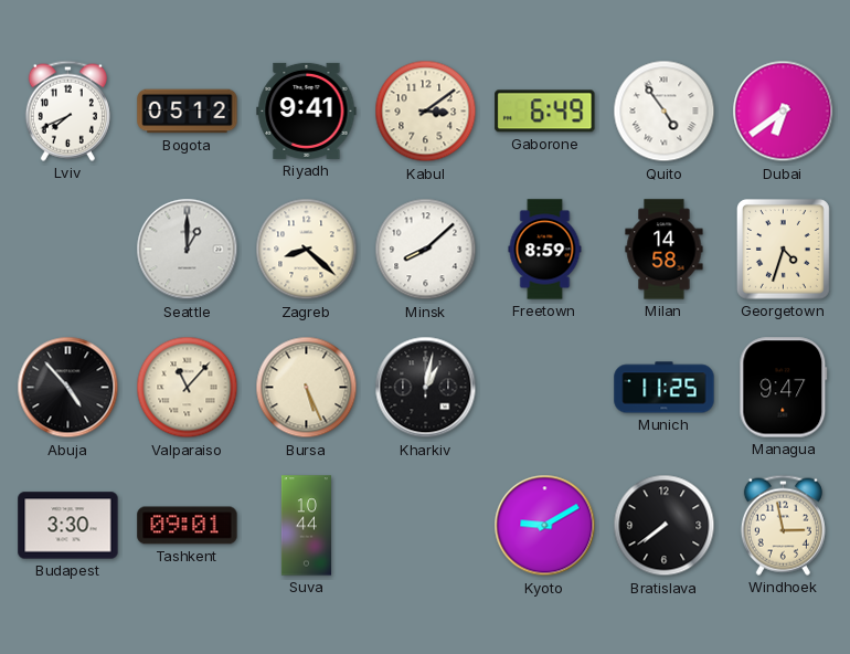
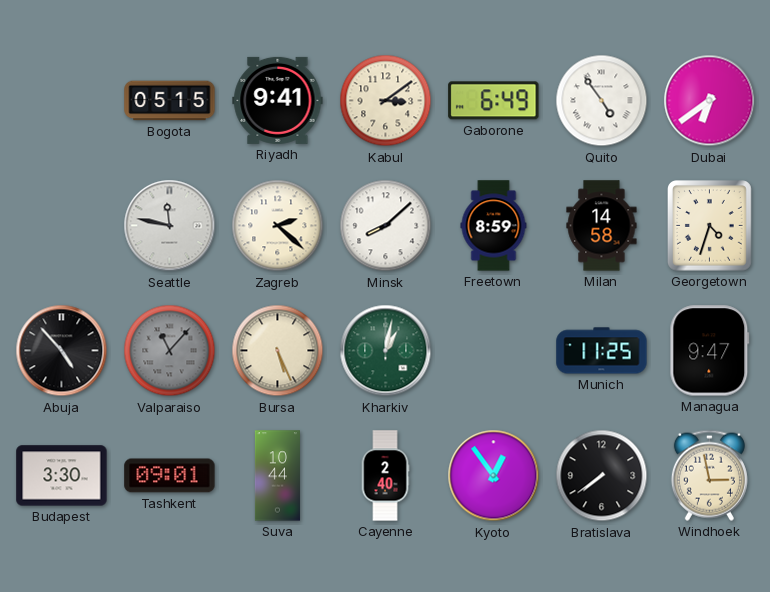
Lviv: 7:41 -> none (67, 110)
Bogota: 05:12 -> 05:15 (170, 101)
Seattle: 1:00 -> 11:47 (170, 226)
Zagreb: 8:22 -> 2:22 (278, 226)
Valparaiso dial: cream -> grey (170, 351)
Kharkiv dial: black -> green (386, 351)
Cayenne: none -> 2:40 (385, 476)
Kyoto: 9:10 -> 12:54 (494, 476)
